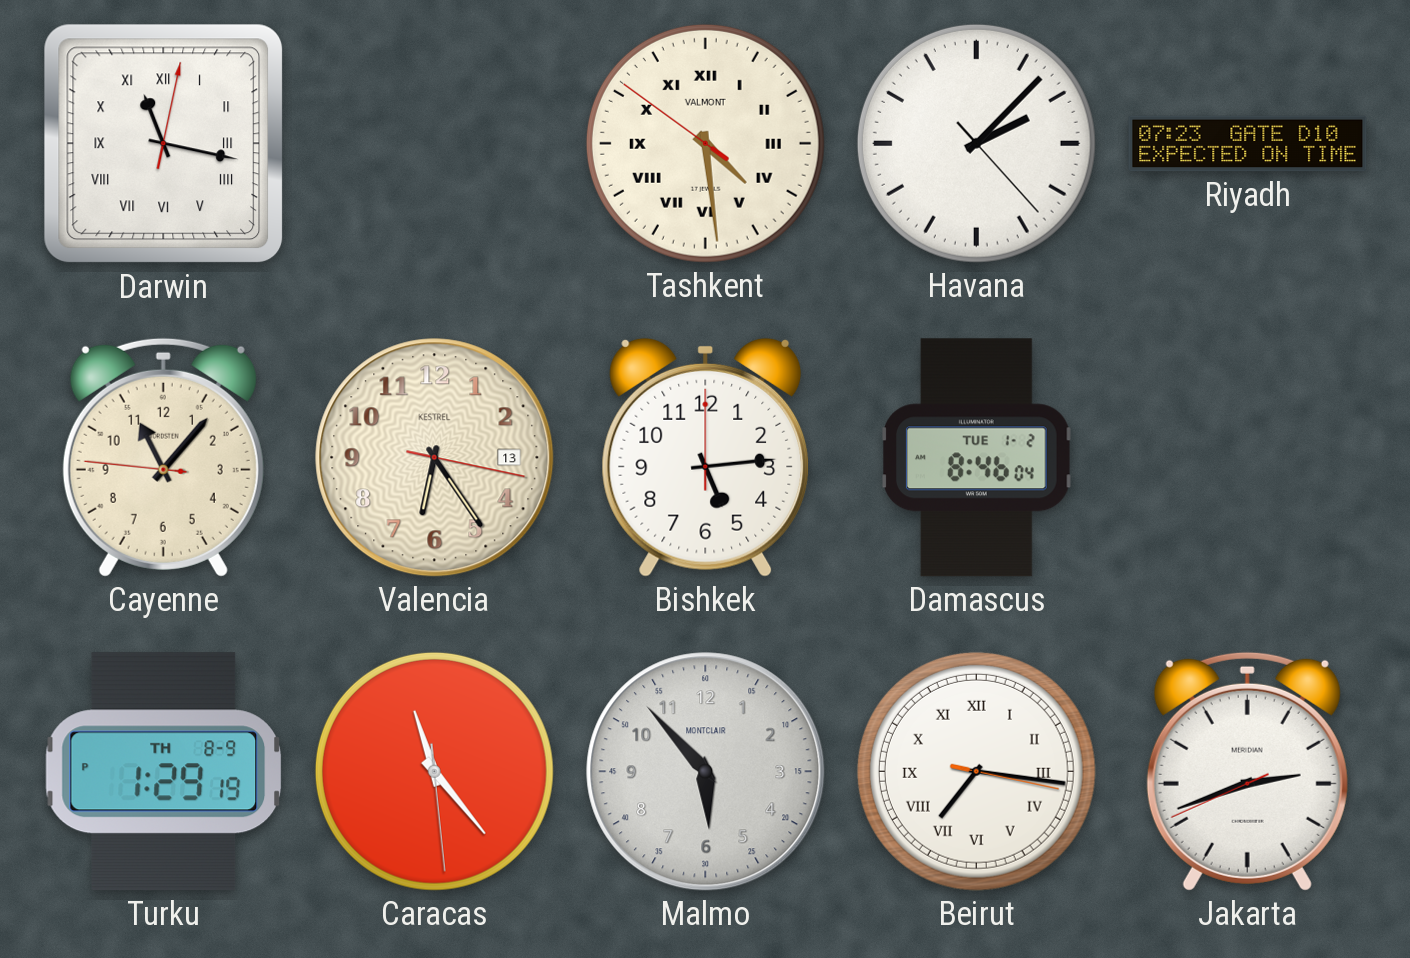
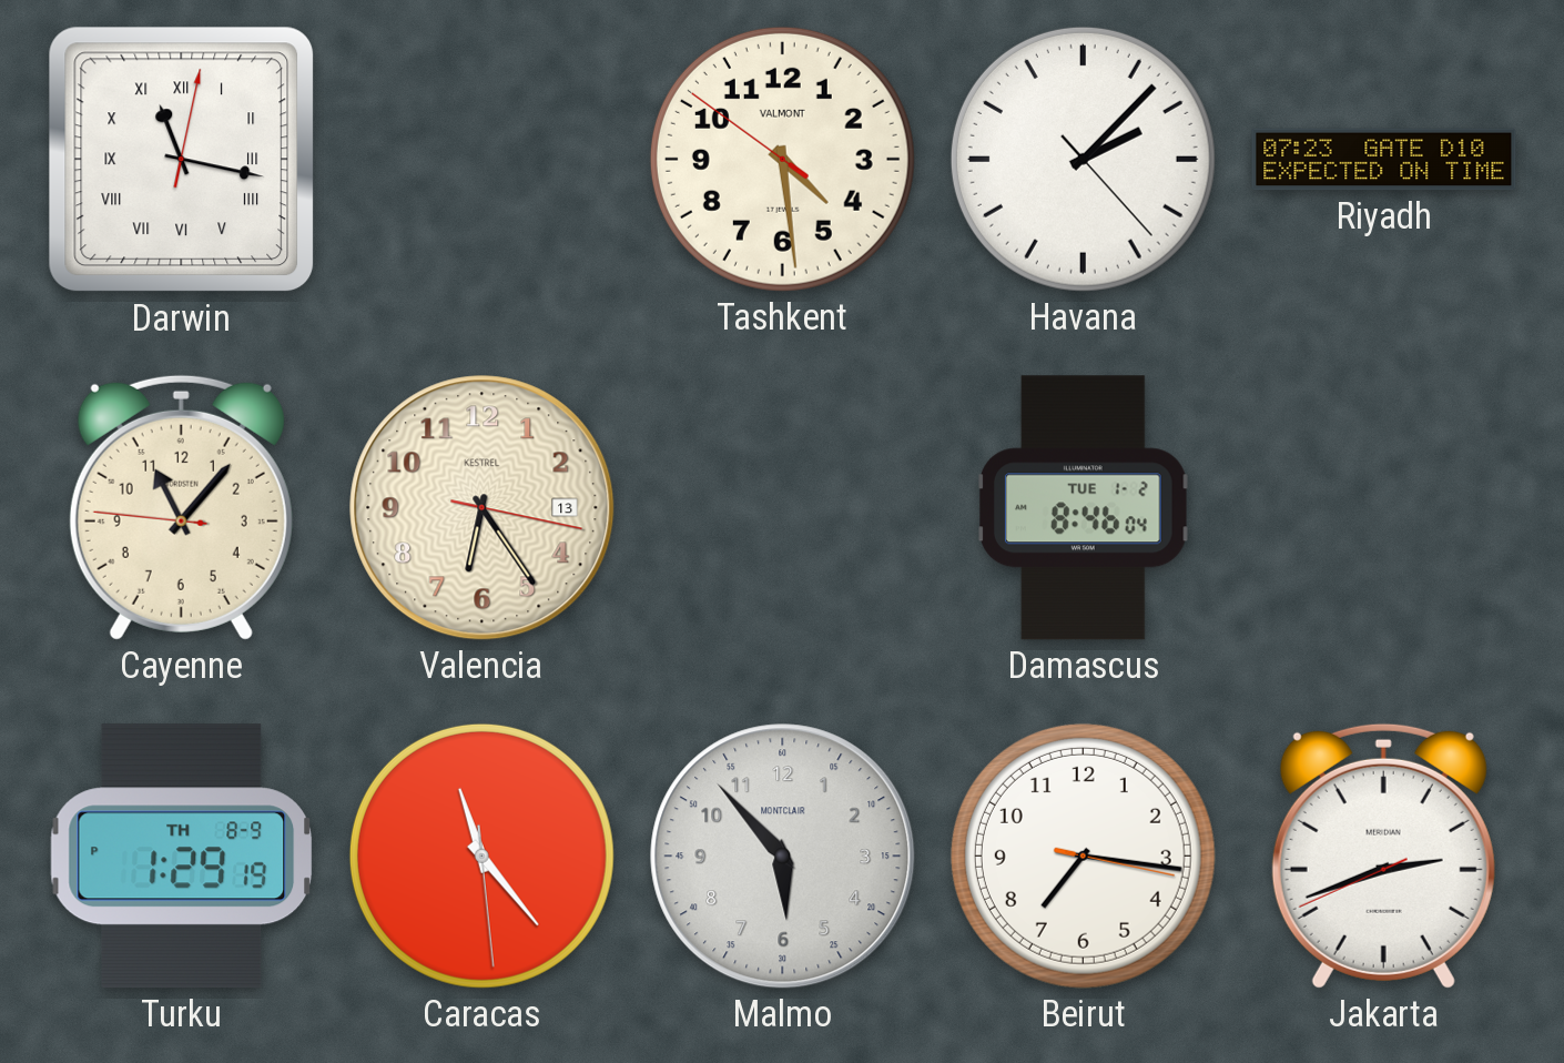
Tashkent numerals: Roman -> Arabic (782, 159)
Bishkek: 5:14 -> none (706, 457)
Beirut numerals: Roman -> Arabic (1083, 856)
